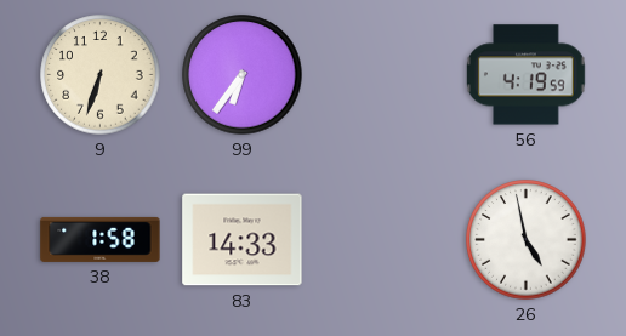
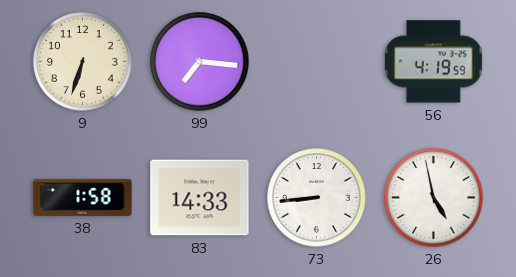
99: 6:36 -> 7:16 (200, 62)
73: none -> 8:44 (317, 198)
